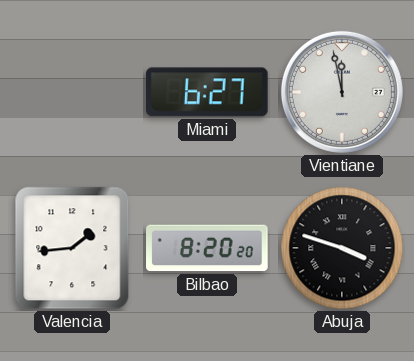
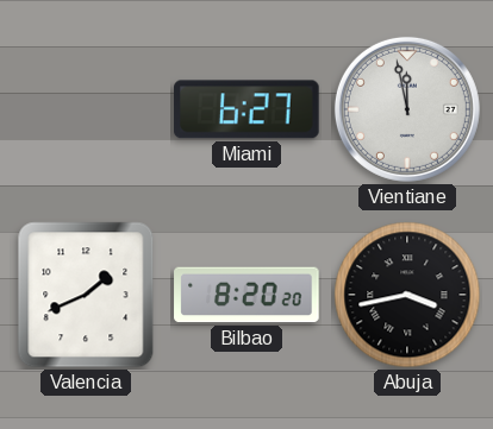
Valencia: 1:44 -> 1:41 (86, 295)
Abuja: 3:48 -> 3:43 (407, 295)
